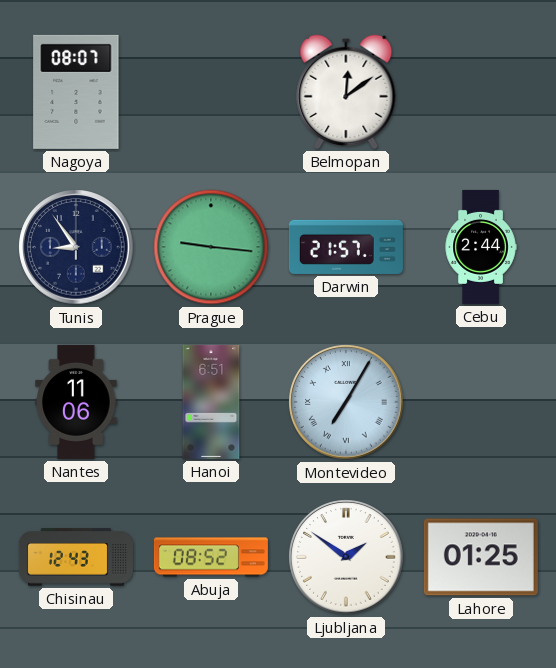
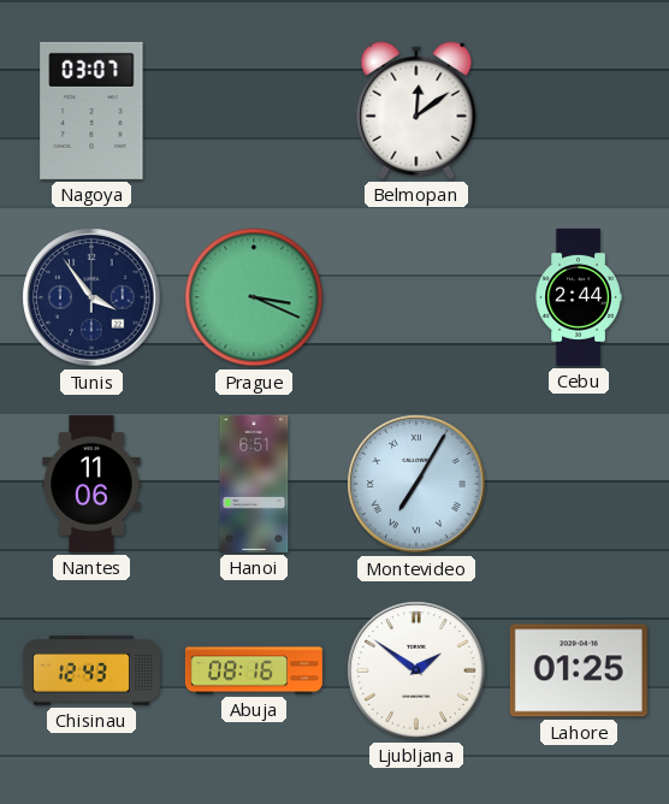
Nagoya: 08:07 -> 03:07 (91, 111)
Tunis: 8:54 -> 3:54 (91, 297)
Prague: 9:16 -> 3:19 (254, 297)
Darwin: 21:57 -> none (346, 247)
Abuja: 08:52 -> 08:16 (254, 670)
